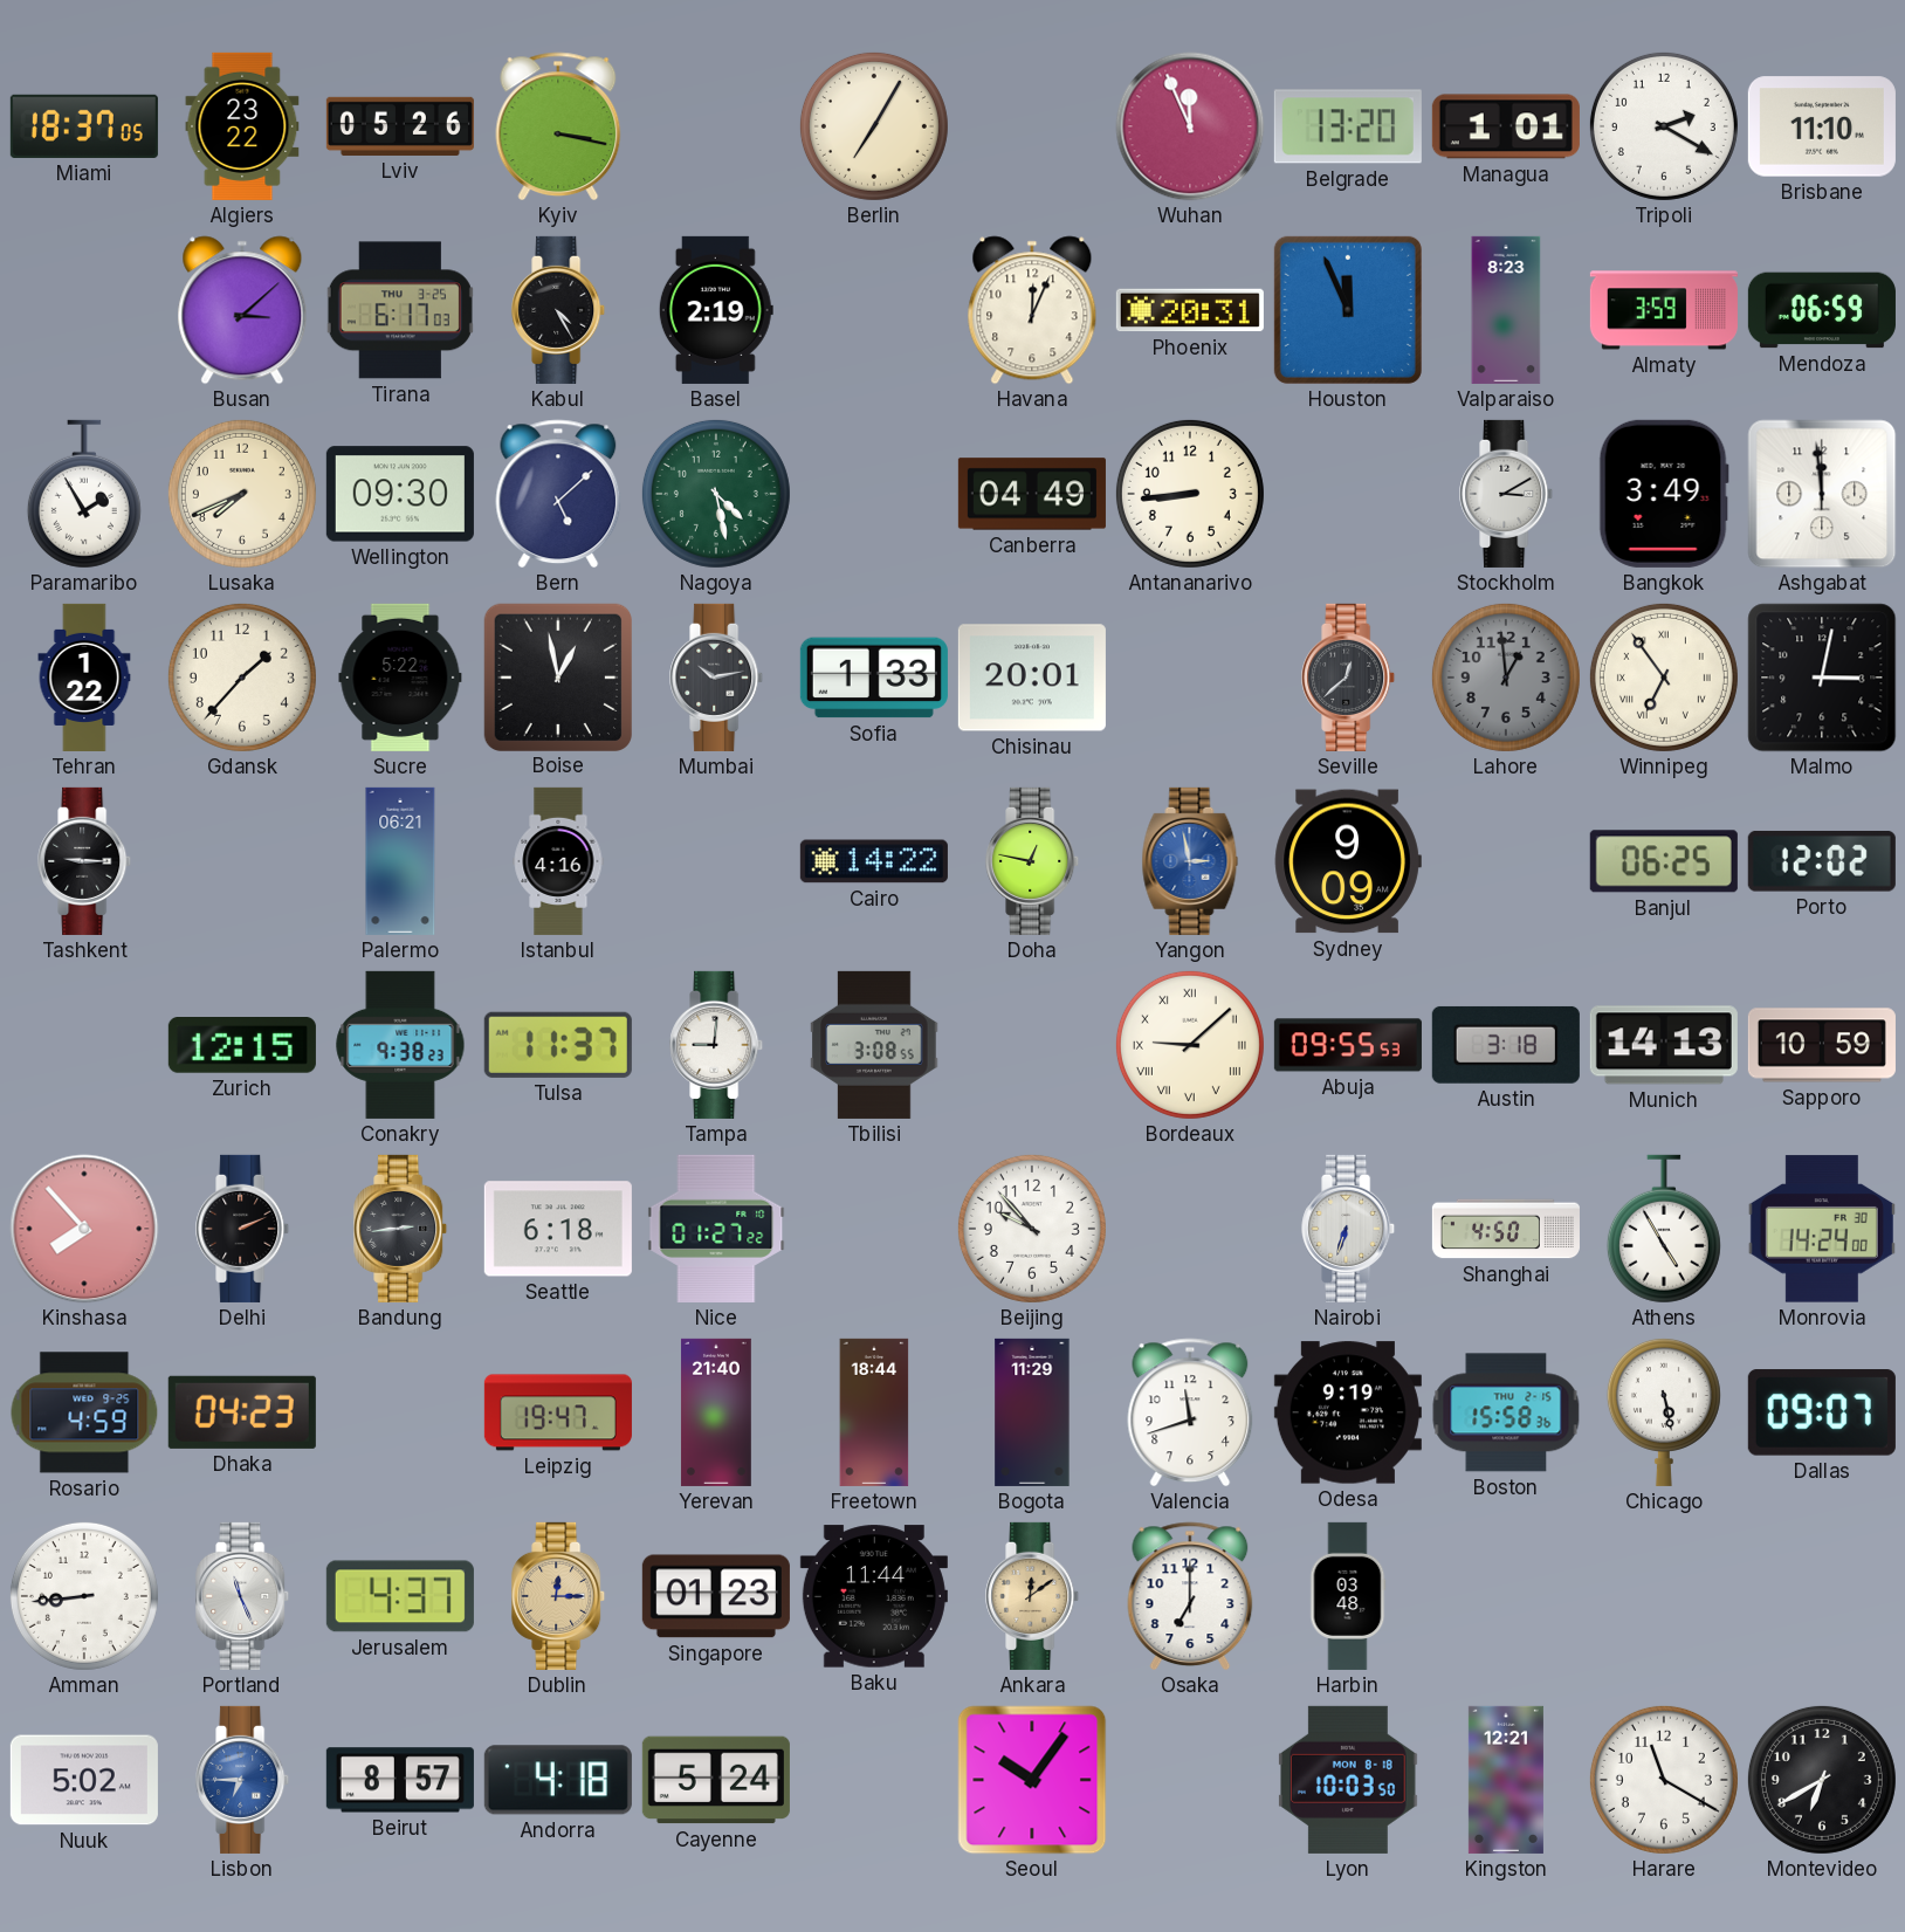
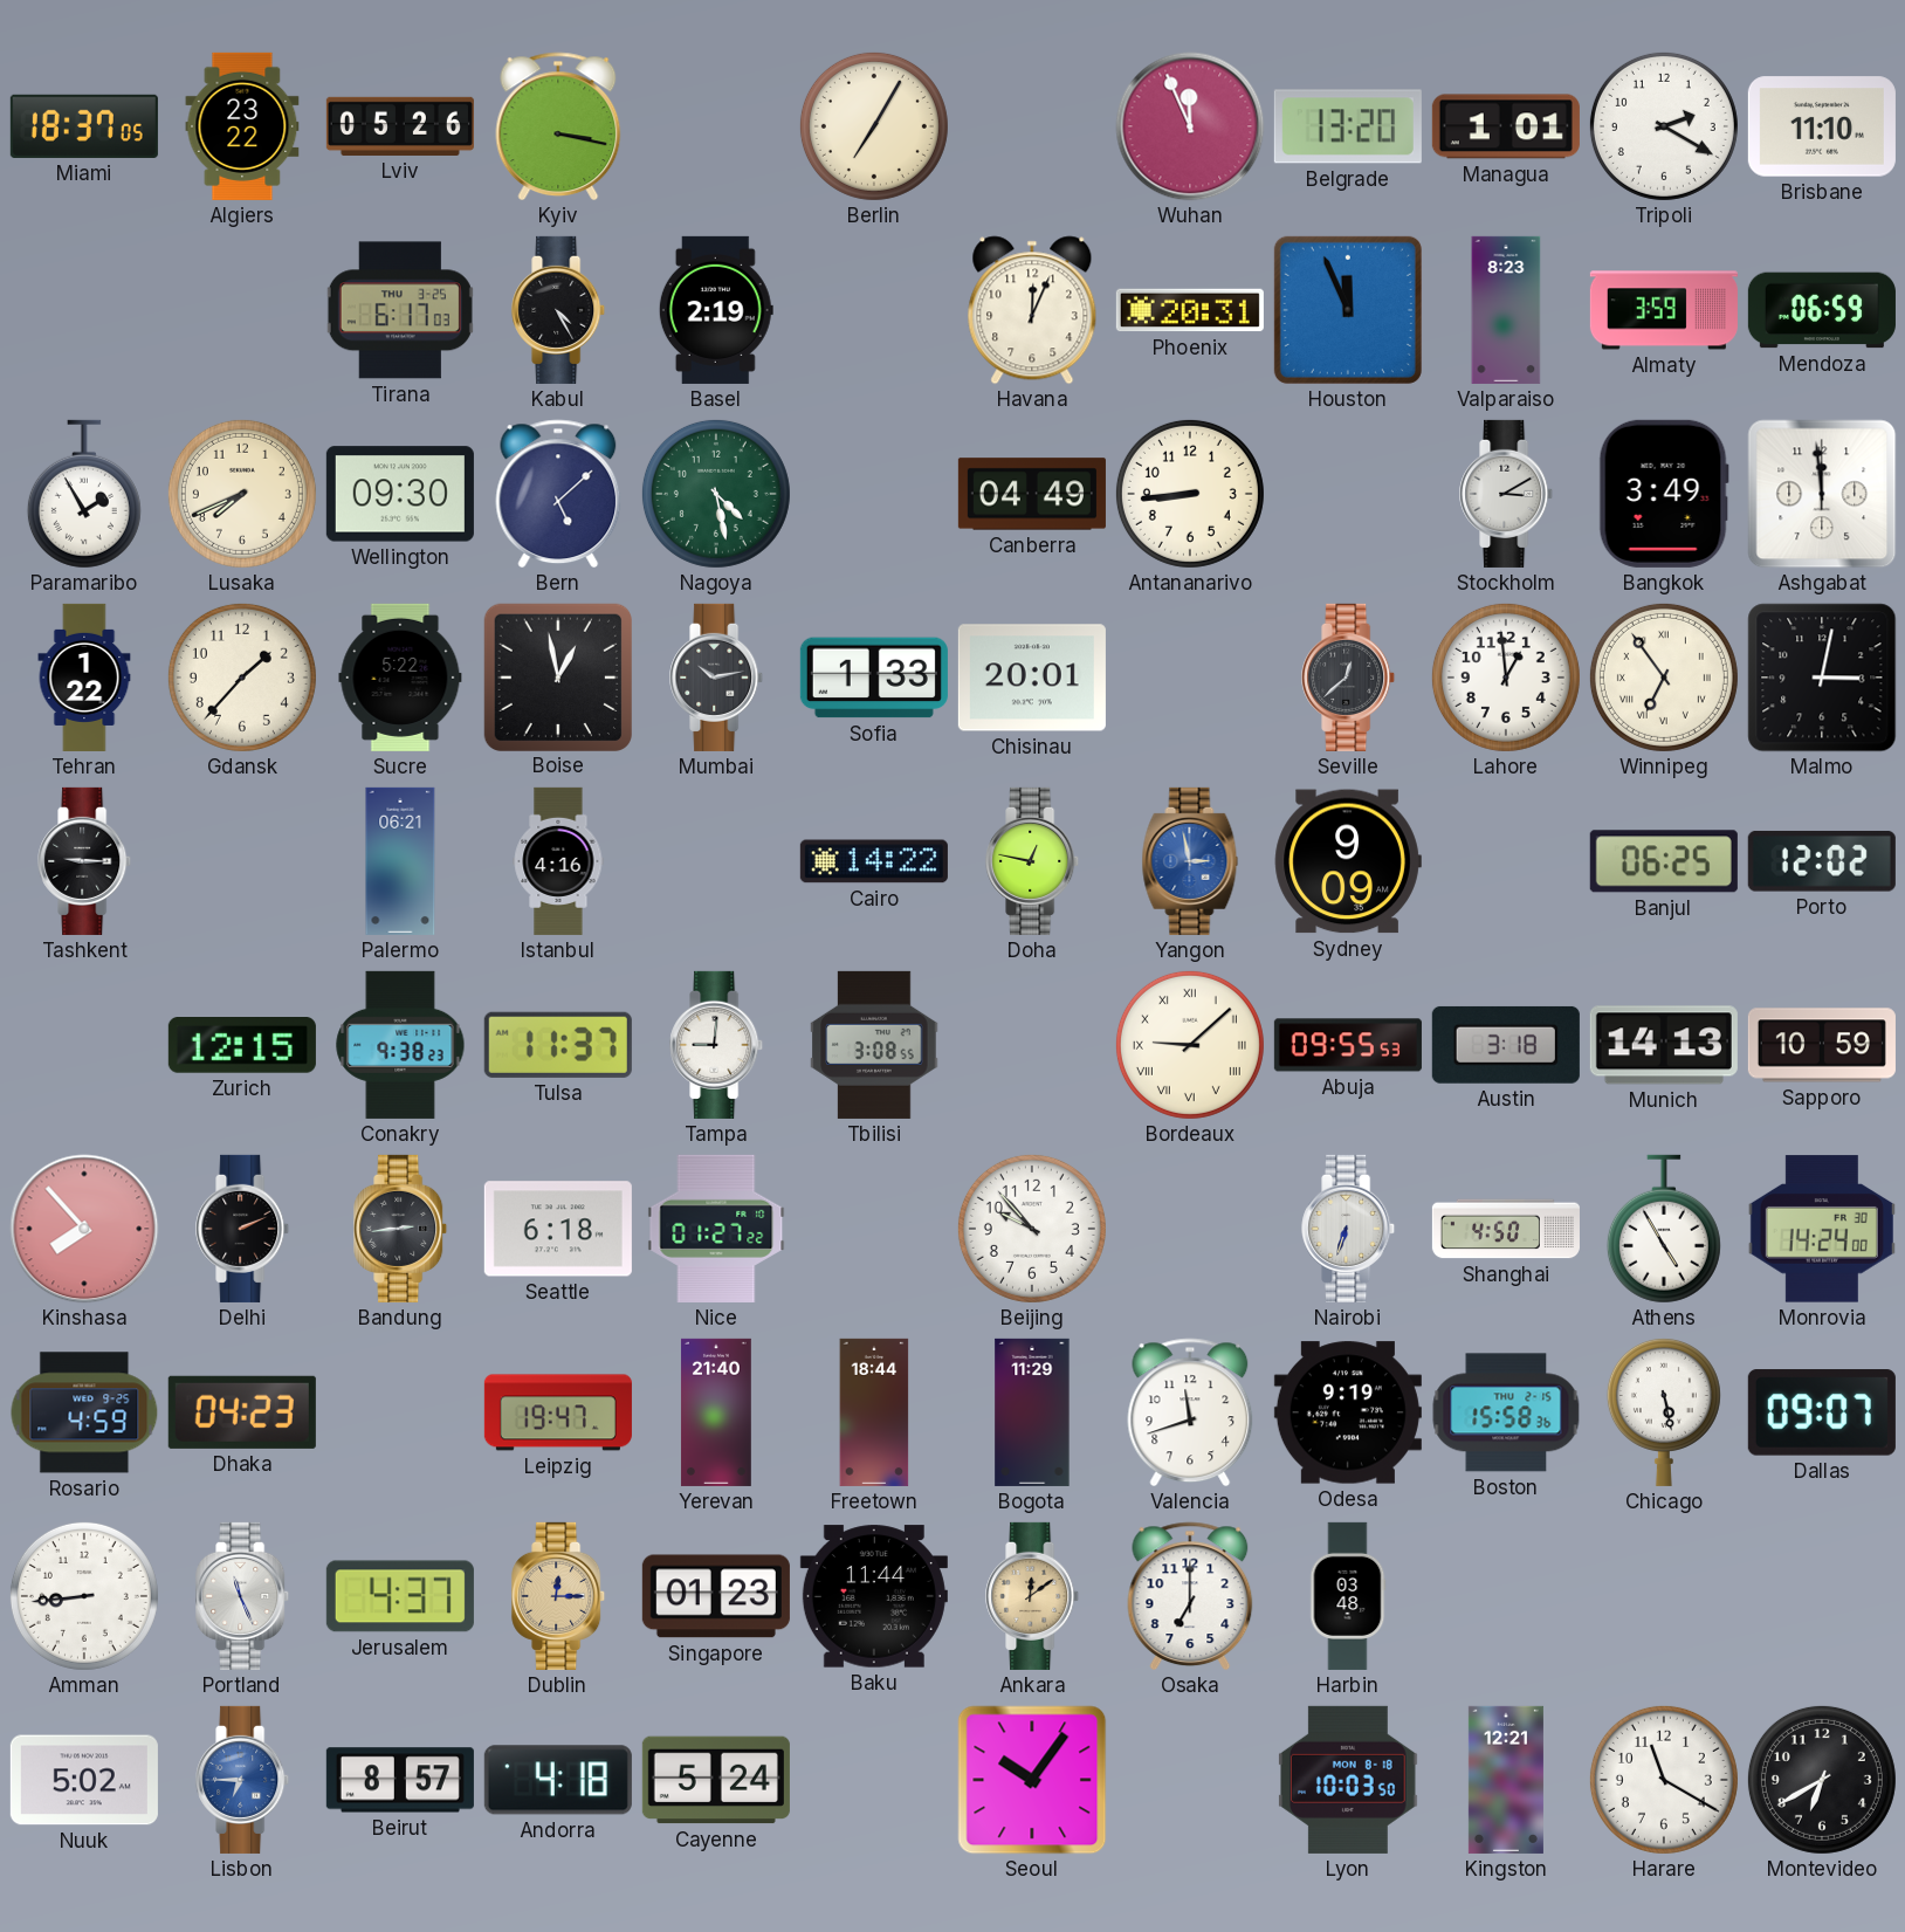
Busan: 3:08 -> none (242, 310)
Lahore dial: grey -> white (1506, 678)
